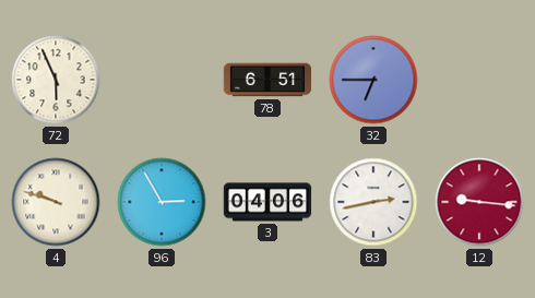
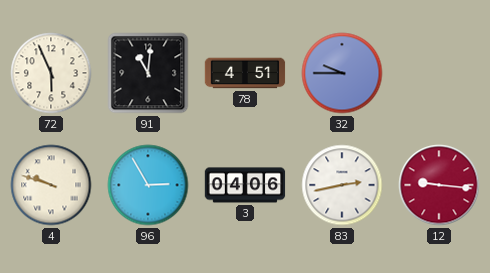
91: none -> 11:01 (148, 73)
78: 6:51 -> 4:51 (245, 73)
32: 6:45 -> 9:45 (342, 73)
